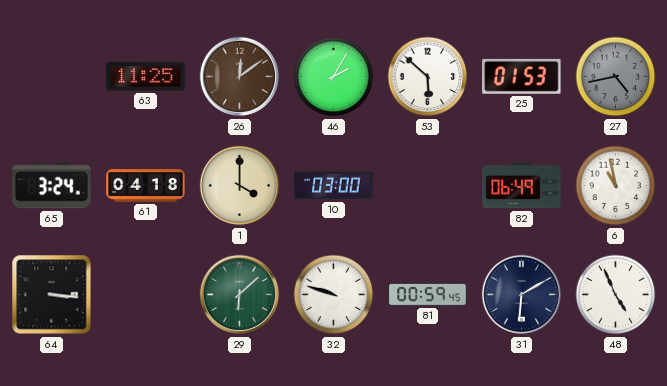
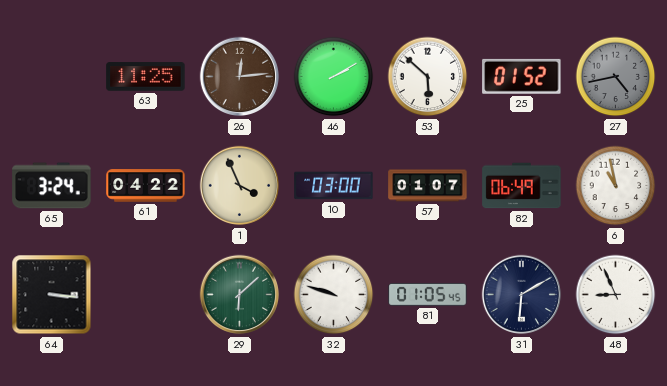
26: 12:09 -> 12:14 (240, 77)
46: 2:05 -> 2:10 (334, 77)
25: 01:53 -> 01:52 (522, 76)
61: 04:18 -> 04:22 (146, 186)
1: 4:00 -> 3:56 (240, 186)
57: none -> 01:07 (428, 186)
81: 00:59 -> 01:05 (428, 295)
48: 4:56 -> 8:56 (616, 295)
